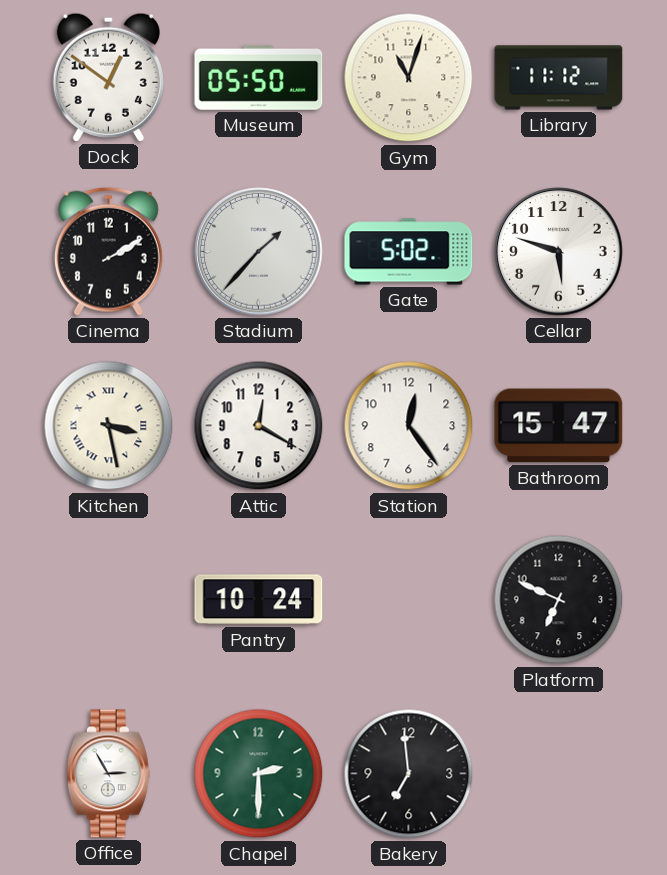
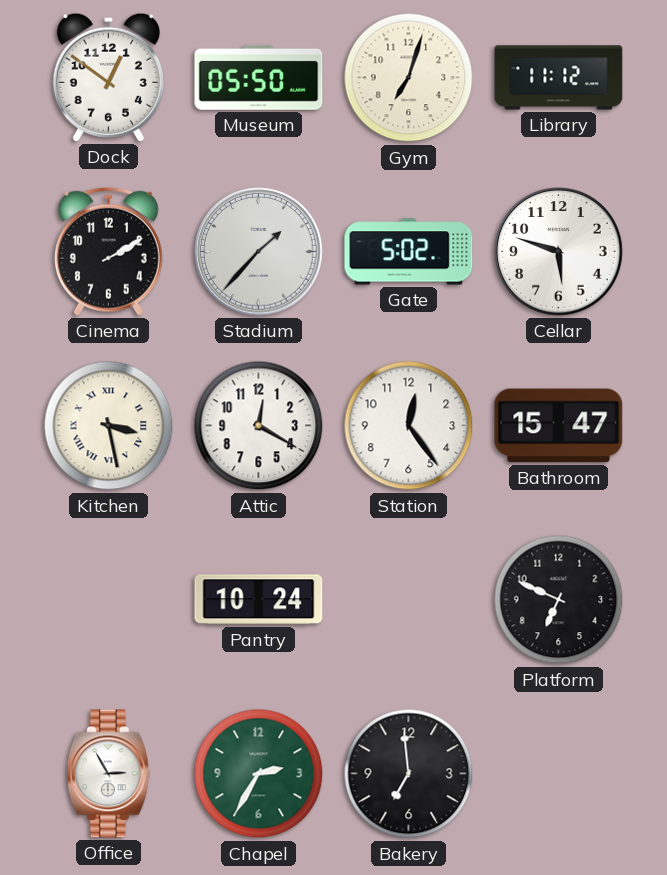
Gym: 11:03 -> 7:03 (409, 78)
Chapel: 2:30 -> 2:35 (259, 774)
